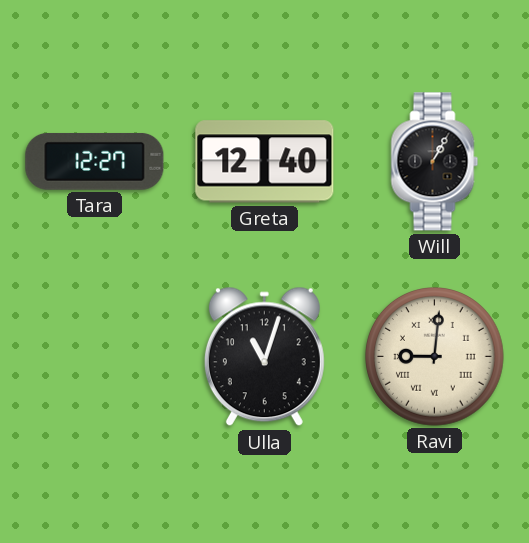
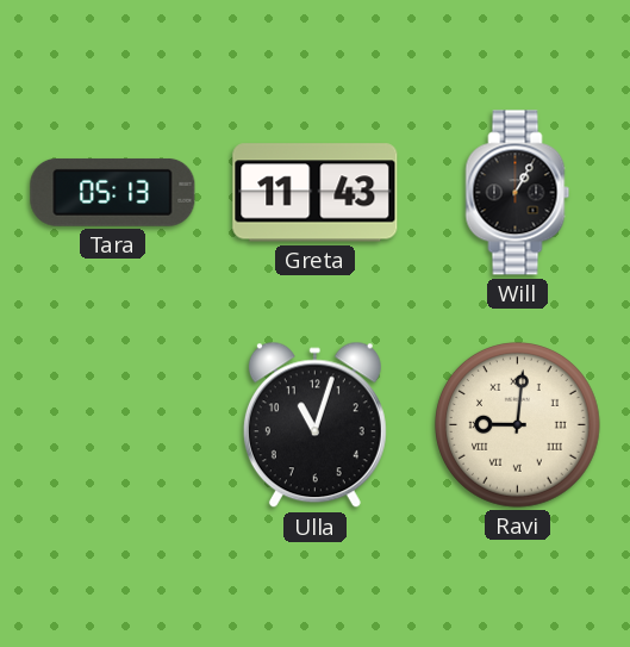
Tara: 12:27 -> 05:13 (113, 192)
Greta: 12:40 -> 11:43 (316, 193)
